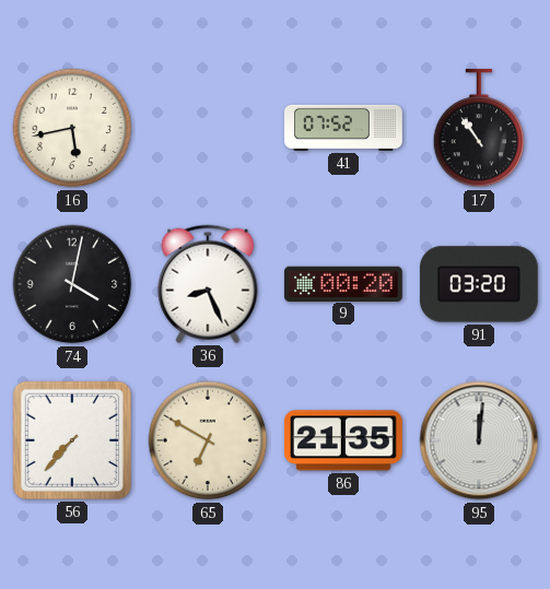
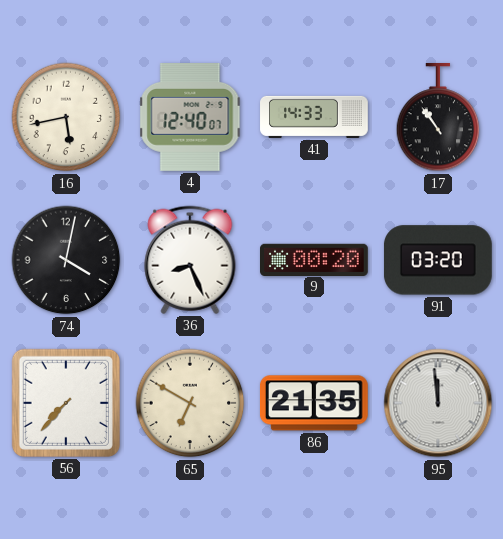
4: none -> 12:40 (190, 118)
41: 07:52 -> 14:33 (314, 117)
95: 12:01 -> 11:59 (438, 403)
